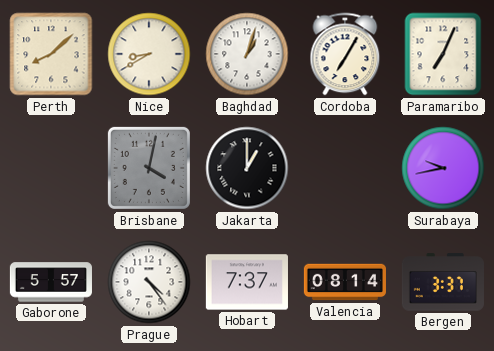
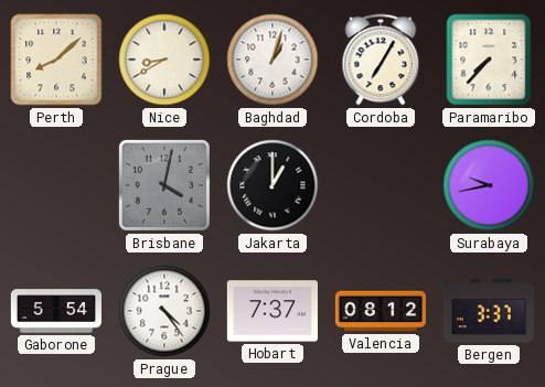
Paramaribo: 7:04 -> 7:37 (489, 60)
Gaborone: 5:57 -> 5:54 (56, 311)
Valencia: 08:14 -> 08:12 (381, 311)
